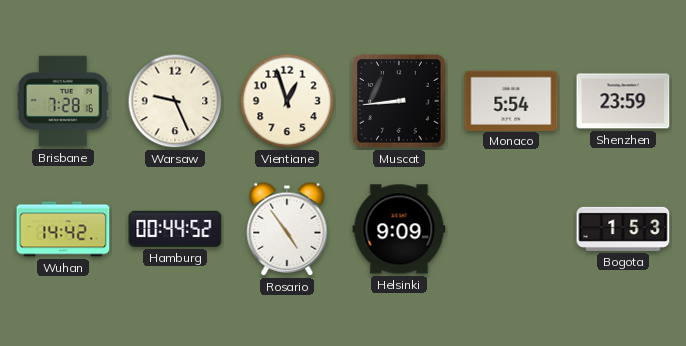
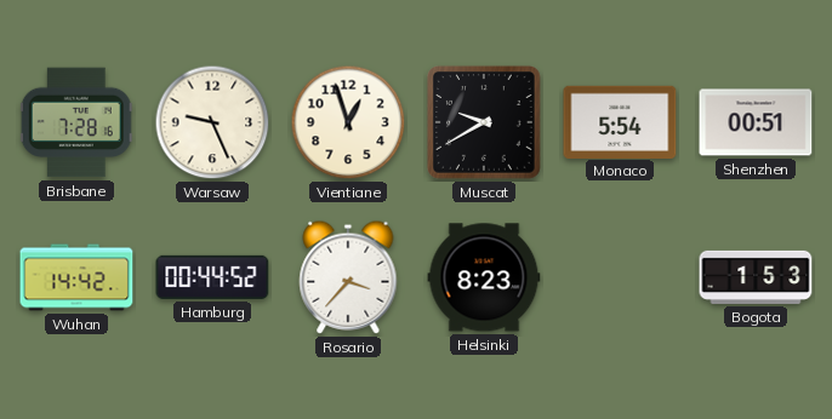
Muscat: 8:44 -> 9:40 (485, 124)
Shenzhen: 23:59 -> 00:51 (756, 122)
Rosario: 4:54 -> 3:37 (348, 277)
Helsinki: 9:09 -> 8:23 (484, 277)
